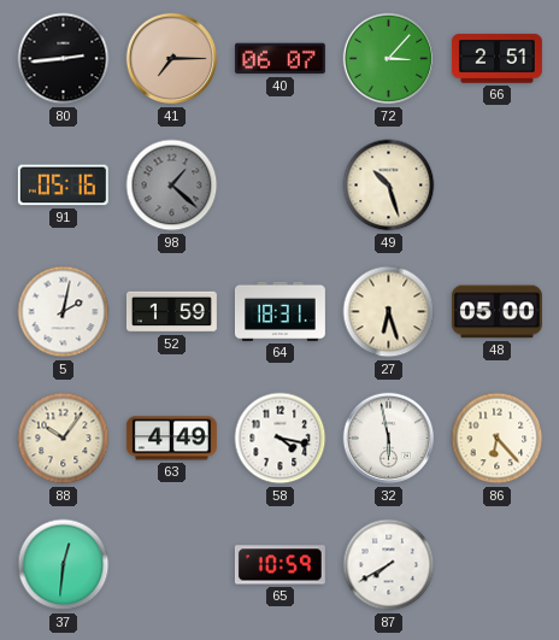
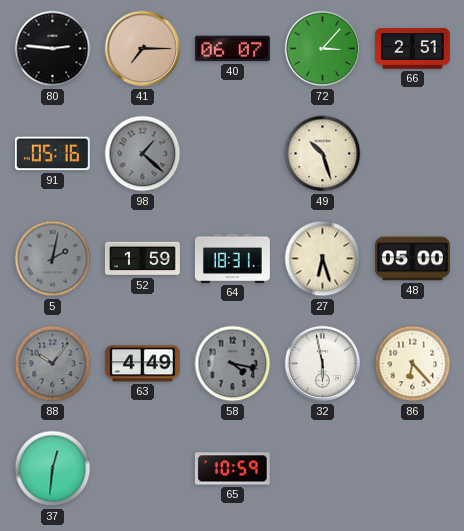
80: 2:44 -> 2:46 (53, 49)
5 dial: white -> grey (53, 259)
88 dial: cream -> grey (53, 364)
58 dial: white -> grey (233, 364)
87: 7:40 -> none (389, 565)
